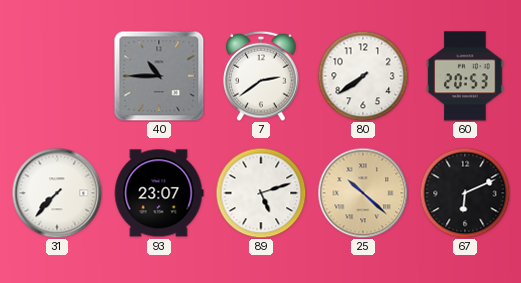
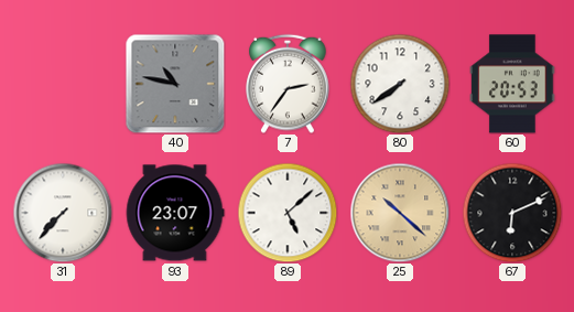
40: 10:45 -> 10:47 (175, 84)
7: 2:39 -> 2:36 (288, 84)
89: 5:12 -> 5:08 (288, 213)
